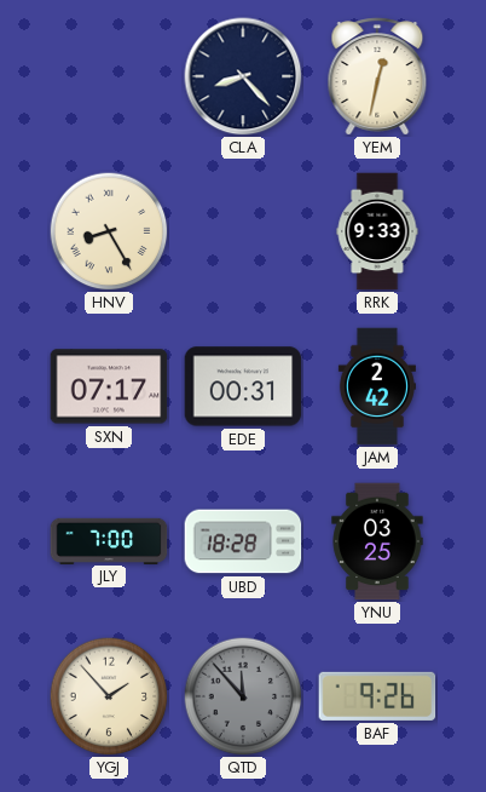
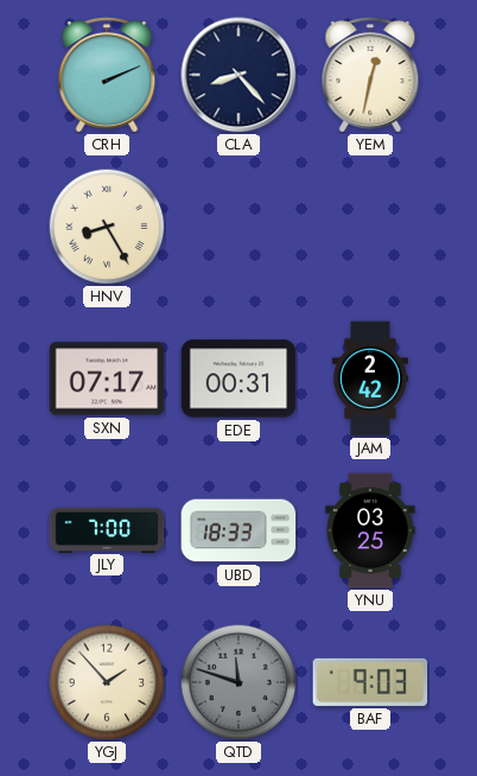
CRH: none -> 2:11 (107, 75)
RRK: 9:33 -> none (377, 231)
UBD: 18:28 -> 18:33 (238, 530)
QTD: 11:53 -> 11:48 (238, 682)
BAF: 9:26 -> 9:03 (370, 682)
